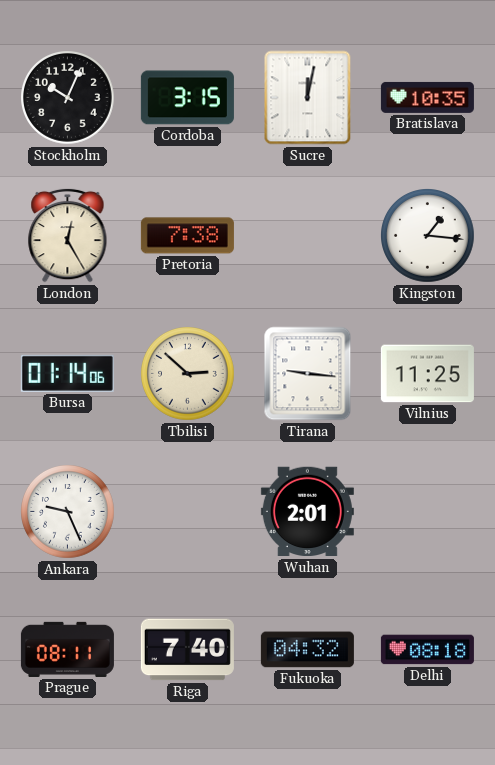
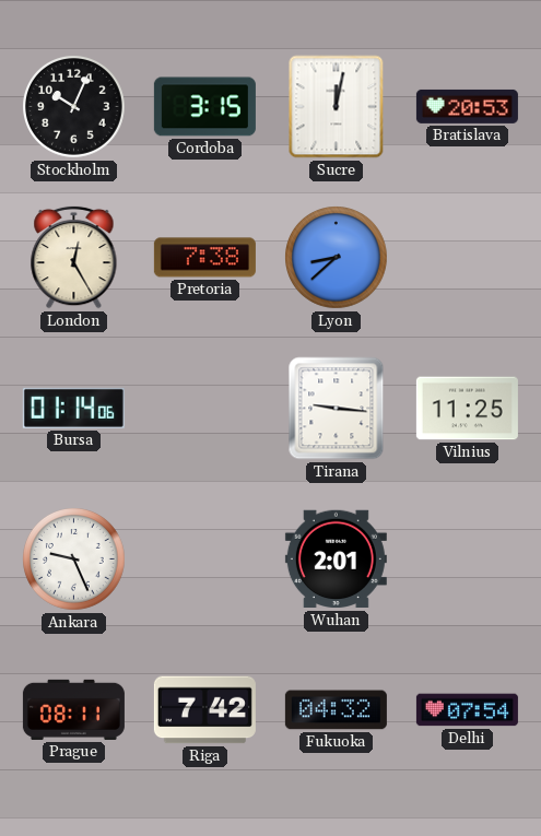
Bratislava: 10:35 -> 20:53 (467, 106)
Lyon: none -> 8:38 (337, 258)
Kingston: 1:16 -> none (428, 236)
Tbilisi: 2:52 -> none (188, 374)
Riga: 7:40 -> 7:42 (204, 710)
Delhi: 08:18 -> 07:54 (467, 710)
